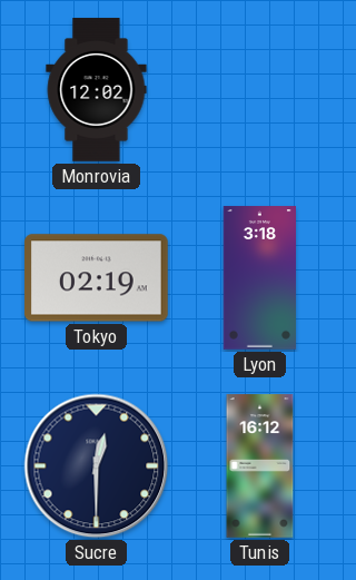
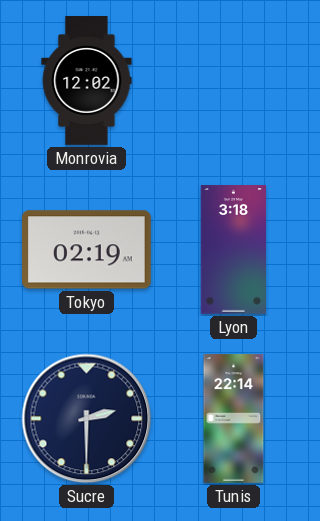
Sucre: 12:30 -> 2:30 (87, 419)
Tunis: 16:12 -> 22:14 (234, 419)
